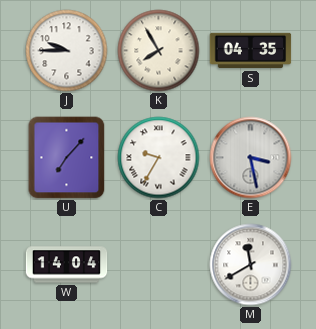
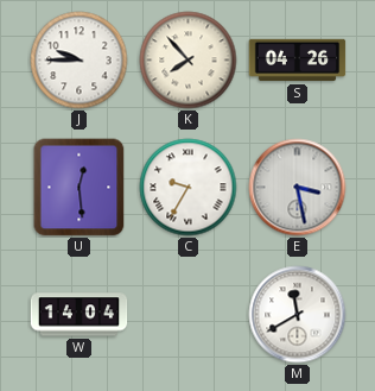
K: 7:55 -> 7:53 (189, 61)
S: 04:35 -> 04:26 (298, 61)
U: 7:07 -> 12:29 (80, 188)
